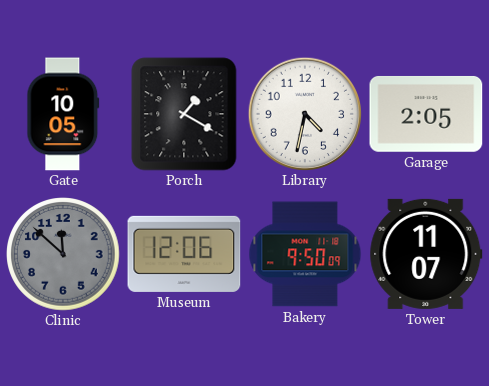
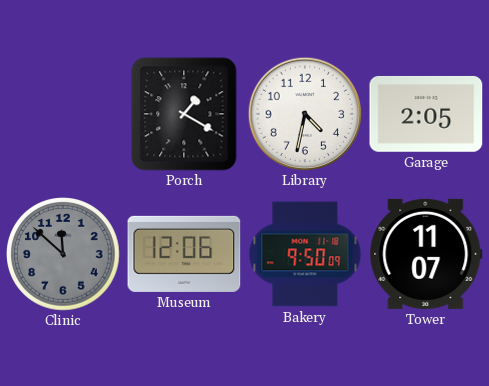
Gate: 10:05 -> none (63, 114)
